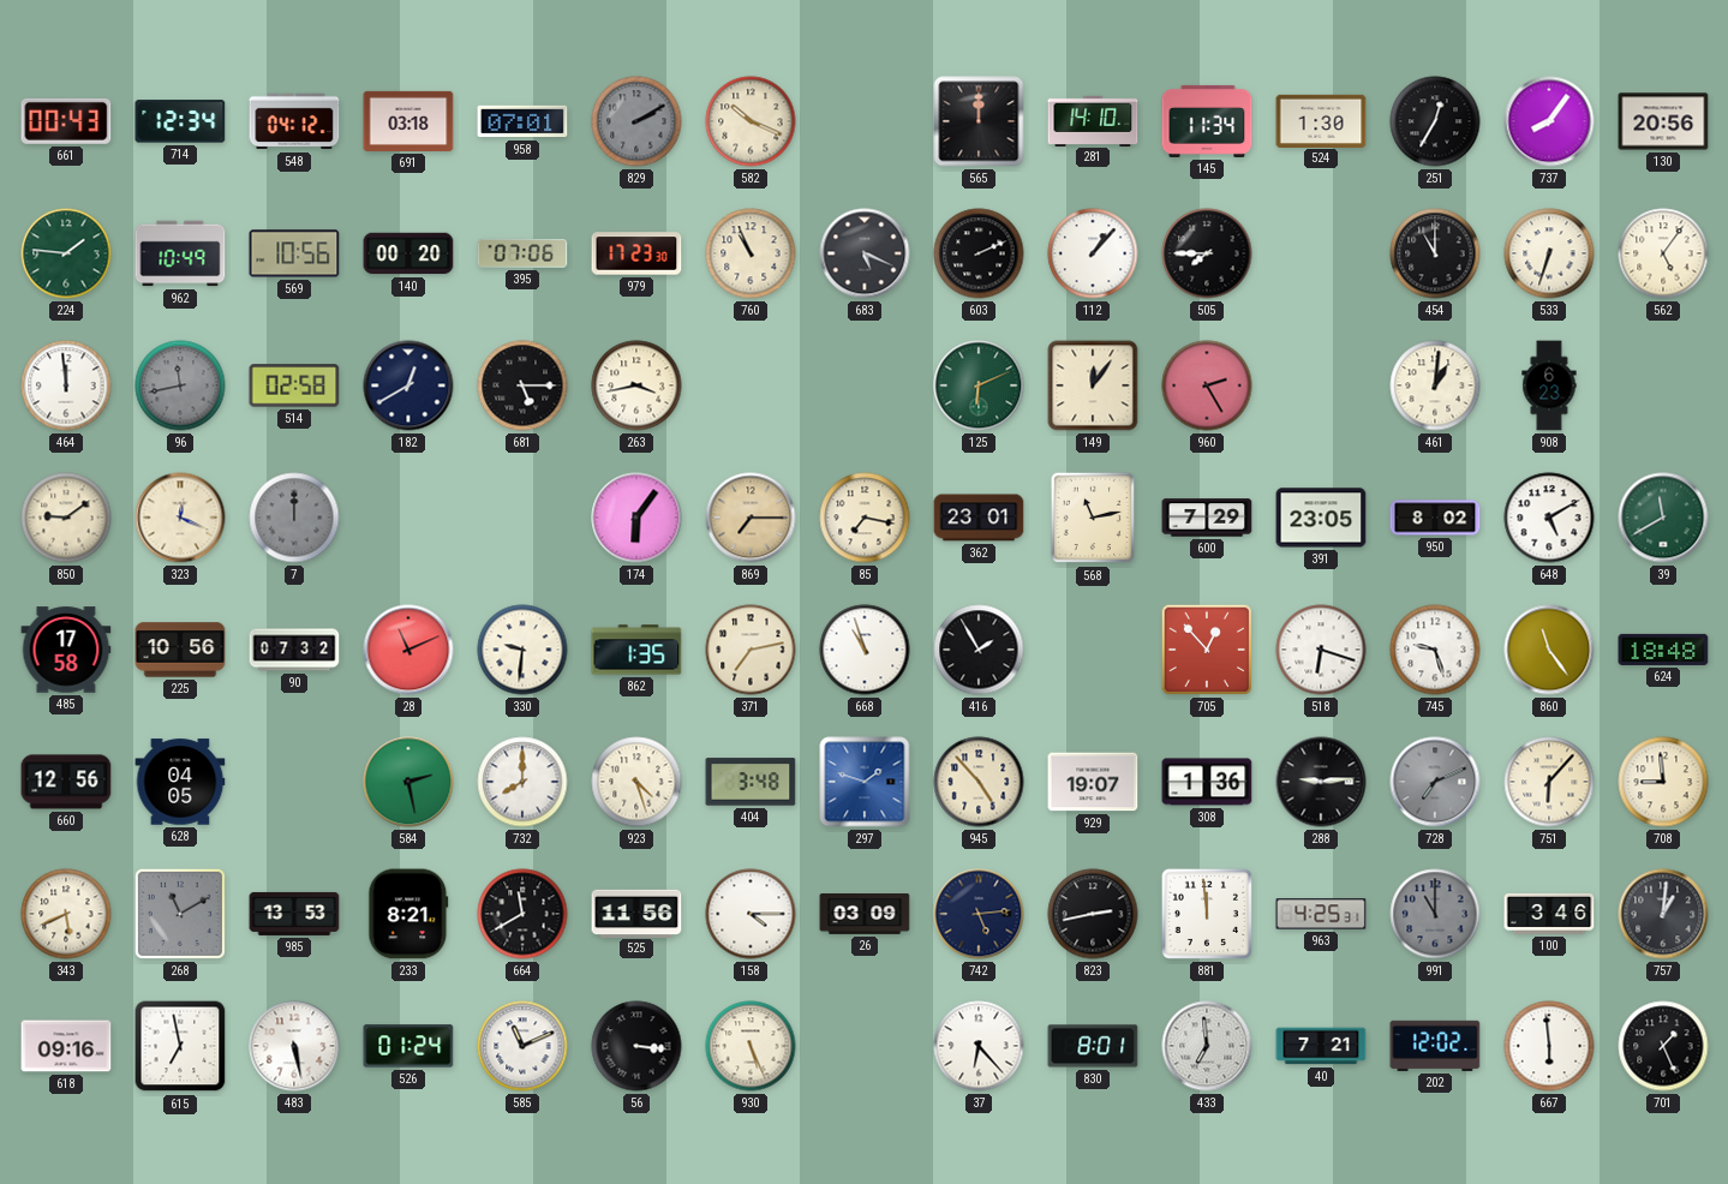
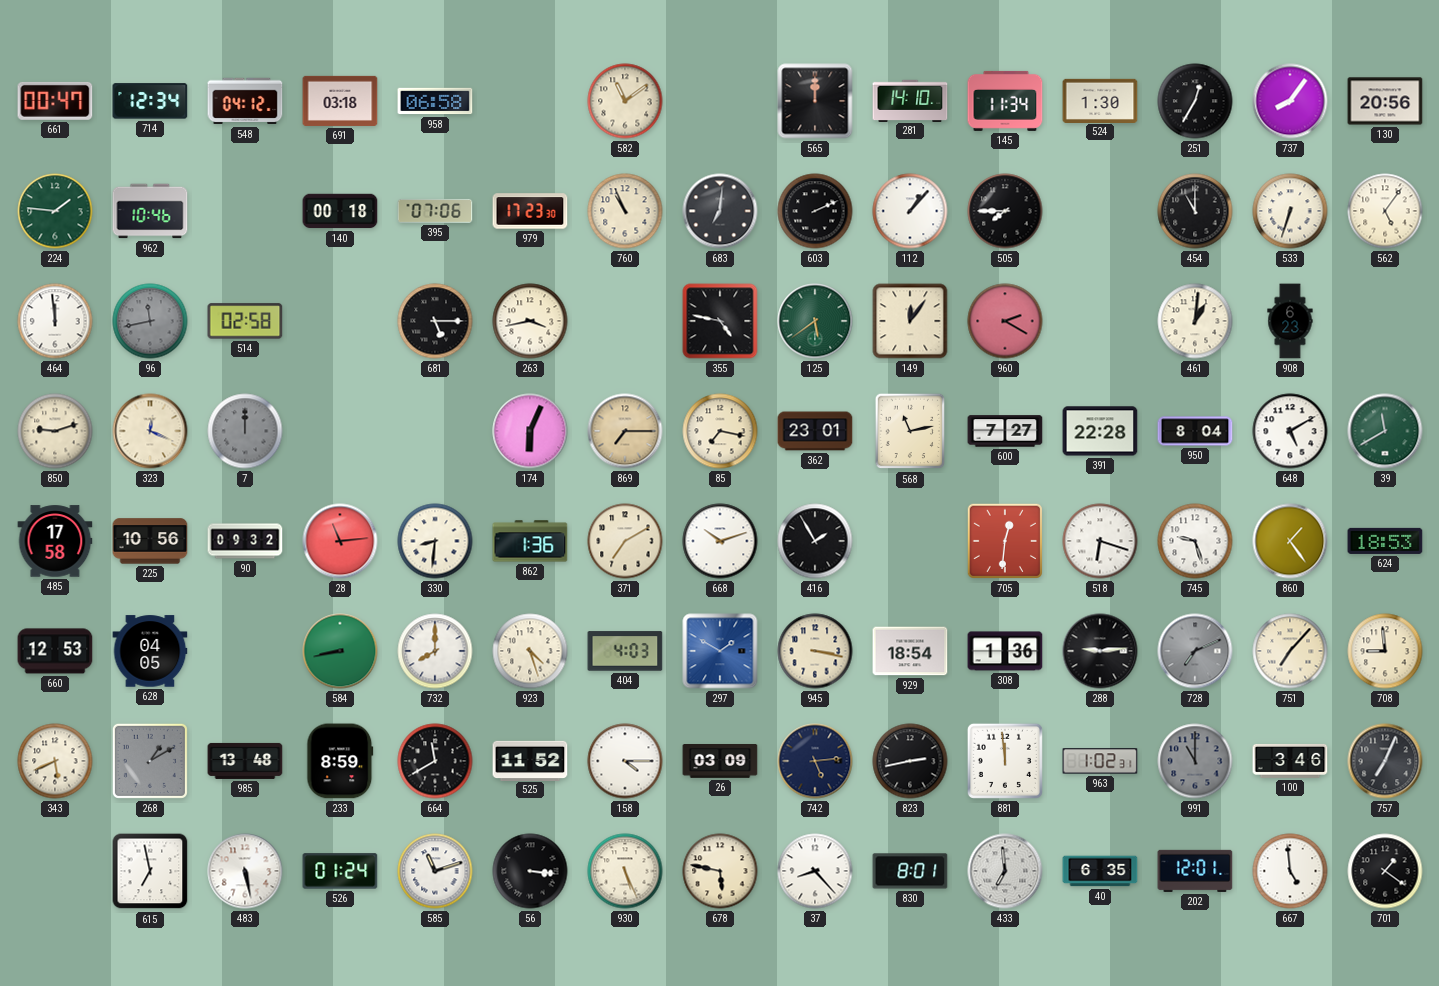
661: 00:43 -> 00:47 (55, 101)
958: 07:01 -> 06:58 (435, 101)
829: 2:10 -> none (636, 121)
582: 10:19 -> 11:09 (625, 101)
962: 10:49 -> 10:46 (150, 211)
569: 10:56 -> none (294, 253)
140: 00:20 -> 00:18 (340, 211)
683: 5:19 -> 7:01 (720, 211)
182: 12:40 -> none (408, 385)
355: none -> 4:47 (720, 321)
125: 6:11 -> 5:39 (815, 321)
960: 2:25 -> 2:20 (1005, 321)
850: 9:09 -> 9:12 (55, 431)
174: 6:06 -> 6:04 (530, 431)
600: 7:29 -> 7:27 (1005, 431)
391: 23:05 -> 22:28 (1100, 431)
950: 8:02 -> 8:04 (1195, 431)
90: 07:32 -> 09:32 (245, 541)
28: 11:11 -> 11:14 (340, 541)
330: 9:31 -> 8:31 (435, 541)
862: 1:35 -> 1:36 (530, 541)
371: 7:13 -> 7:10 (625, 541)
668: 10:57 -> 10:12 (720, 541)
705: 12:53 -> 12:31 (1005, 541)
860: 11:24 -> 1:24 (1290, 541)
624: 18:48 -> 18:53 (1385, 541)
660: 12:56 -> 12:53 (55, 651)
584: 2:28 -> 8:43 (340, 651)
404: 3:48 -> 4:03 (625, 651)
297: 1:48 -> 1:50 (720, 651)
945: 4:53 -> 3:17 (815, 651)
929: 19:07 -> 18:54 (910, 651)
751: 6:07 -> 7:07 (1290, 651)
268: 11:10 -> 1:10 (150, 761)
985: 13:53 -> 13:48 (245, 761)
233: 8:21 -> 8:59 (340, 761)
525: 11:56 -> 11:52 (530, 760)
963: 4:25 -> 1:02 (1100, 761)
757: 1:01 -> 7:04 (1385, 761)
618: 09:16 -> none (66, 1046)
585: 11:11 -> 11:12 (435, 871)
678: none -> 5:47 (720, 871)
37: 6:23 -> 8:23 (815, 871)
40: 7:21 -> 6:35 (1100, 871)
202: 12:02 -> 12:01 (1195, 871)
667: 5:59 -> 4:59 (1290, 871)
701: 1:26 -> 1:21 (1385, 871)
